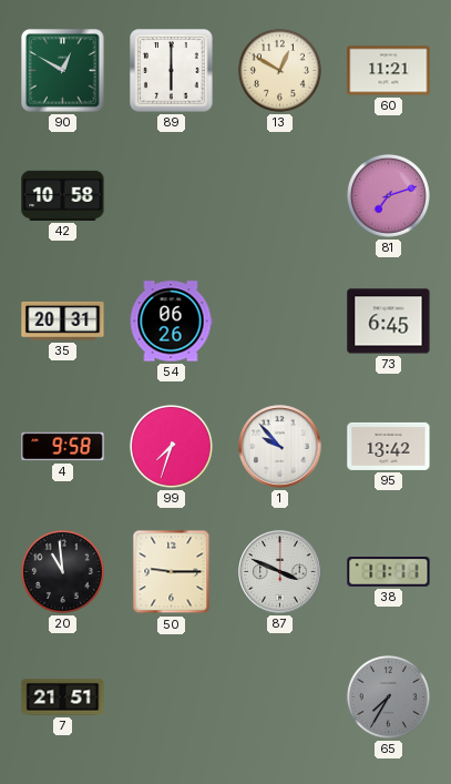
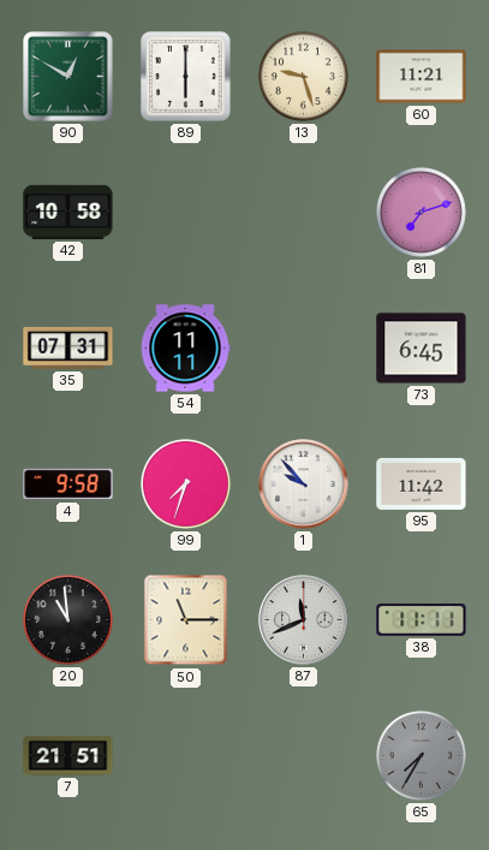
13: 12:50 -> 9:27 (303, 76)
35: 20:31 -> 07:31 (68, 347)
54: 06:26 -> 11:11 (185, 349)
95: 13:42 -> 11:42 (422, 483)
50: 9:15 -> 11:15 (186, 620)
87: 3:49 -> 11:41 (304, 620)
